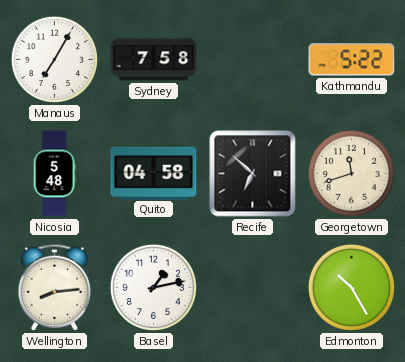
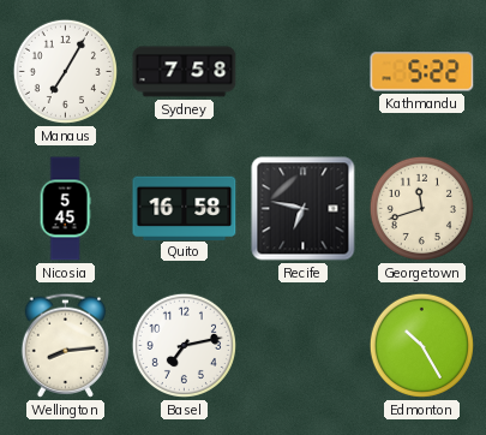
Nicosia: 5:48 -> 5:45 (65, 209)
Quito: 04:58 -> 16:58 (185, 208)
Recife: 6:52 -> 6:47 (304, 209)
Basel: 1:13 -> 7:13 (184, 345)
